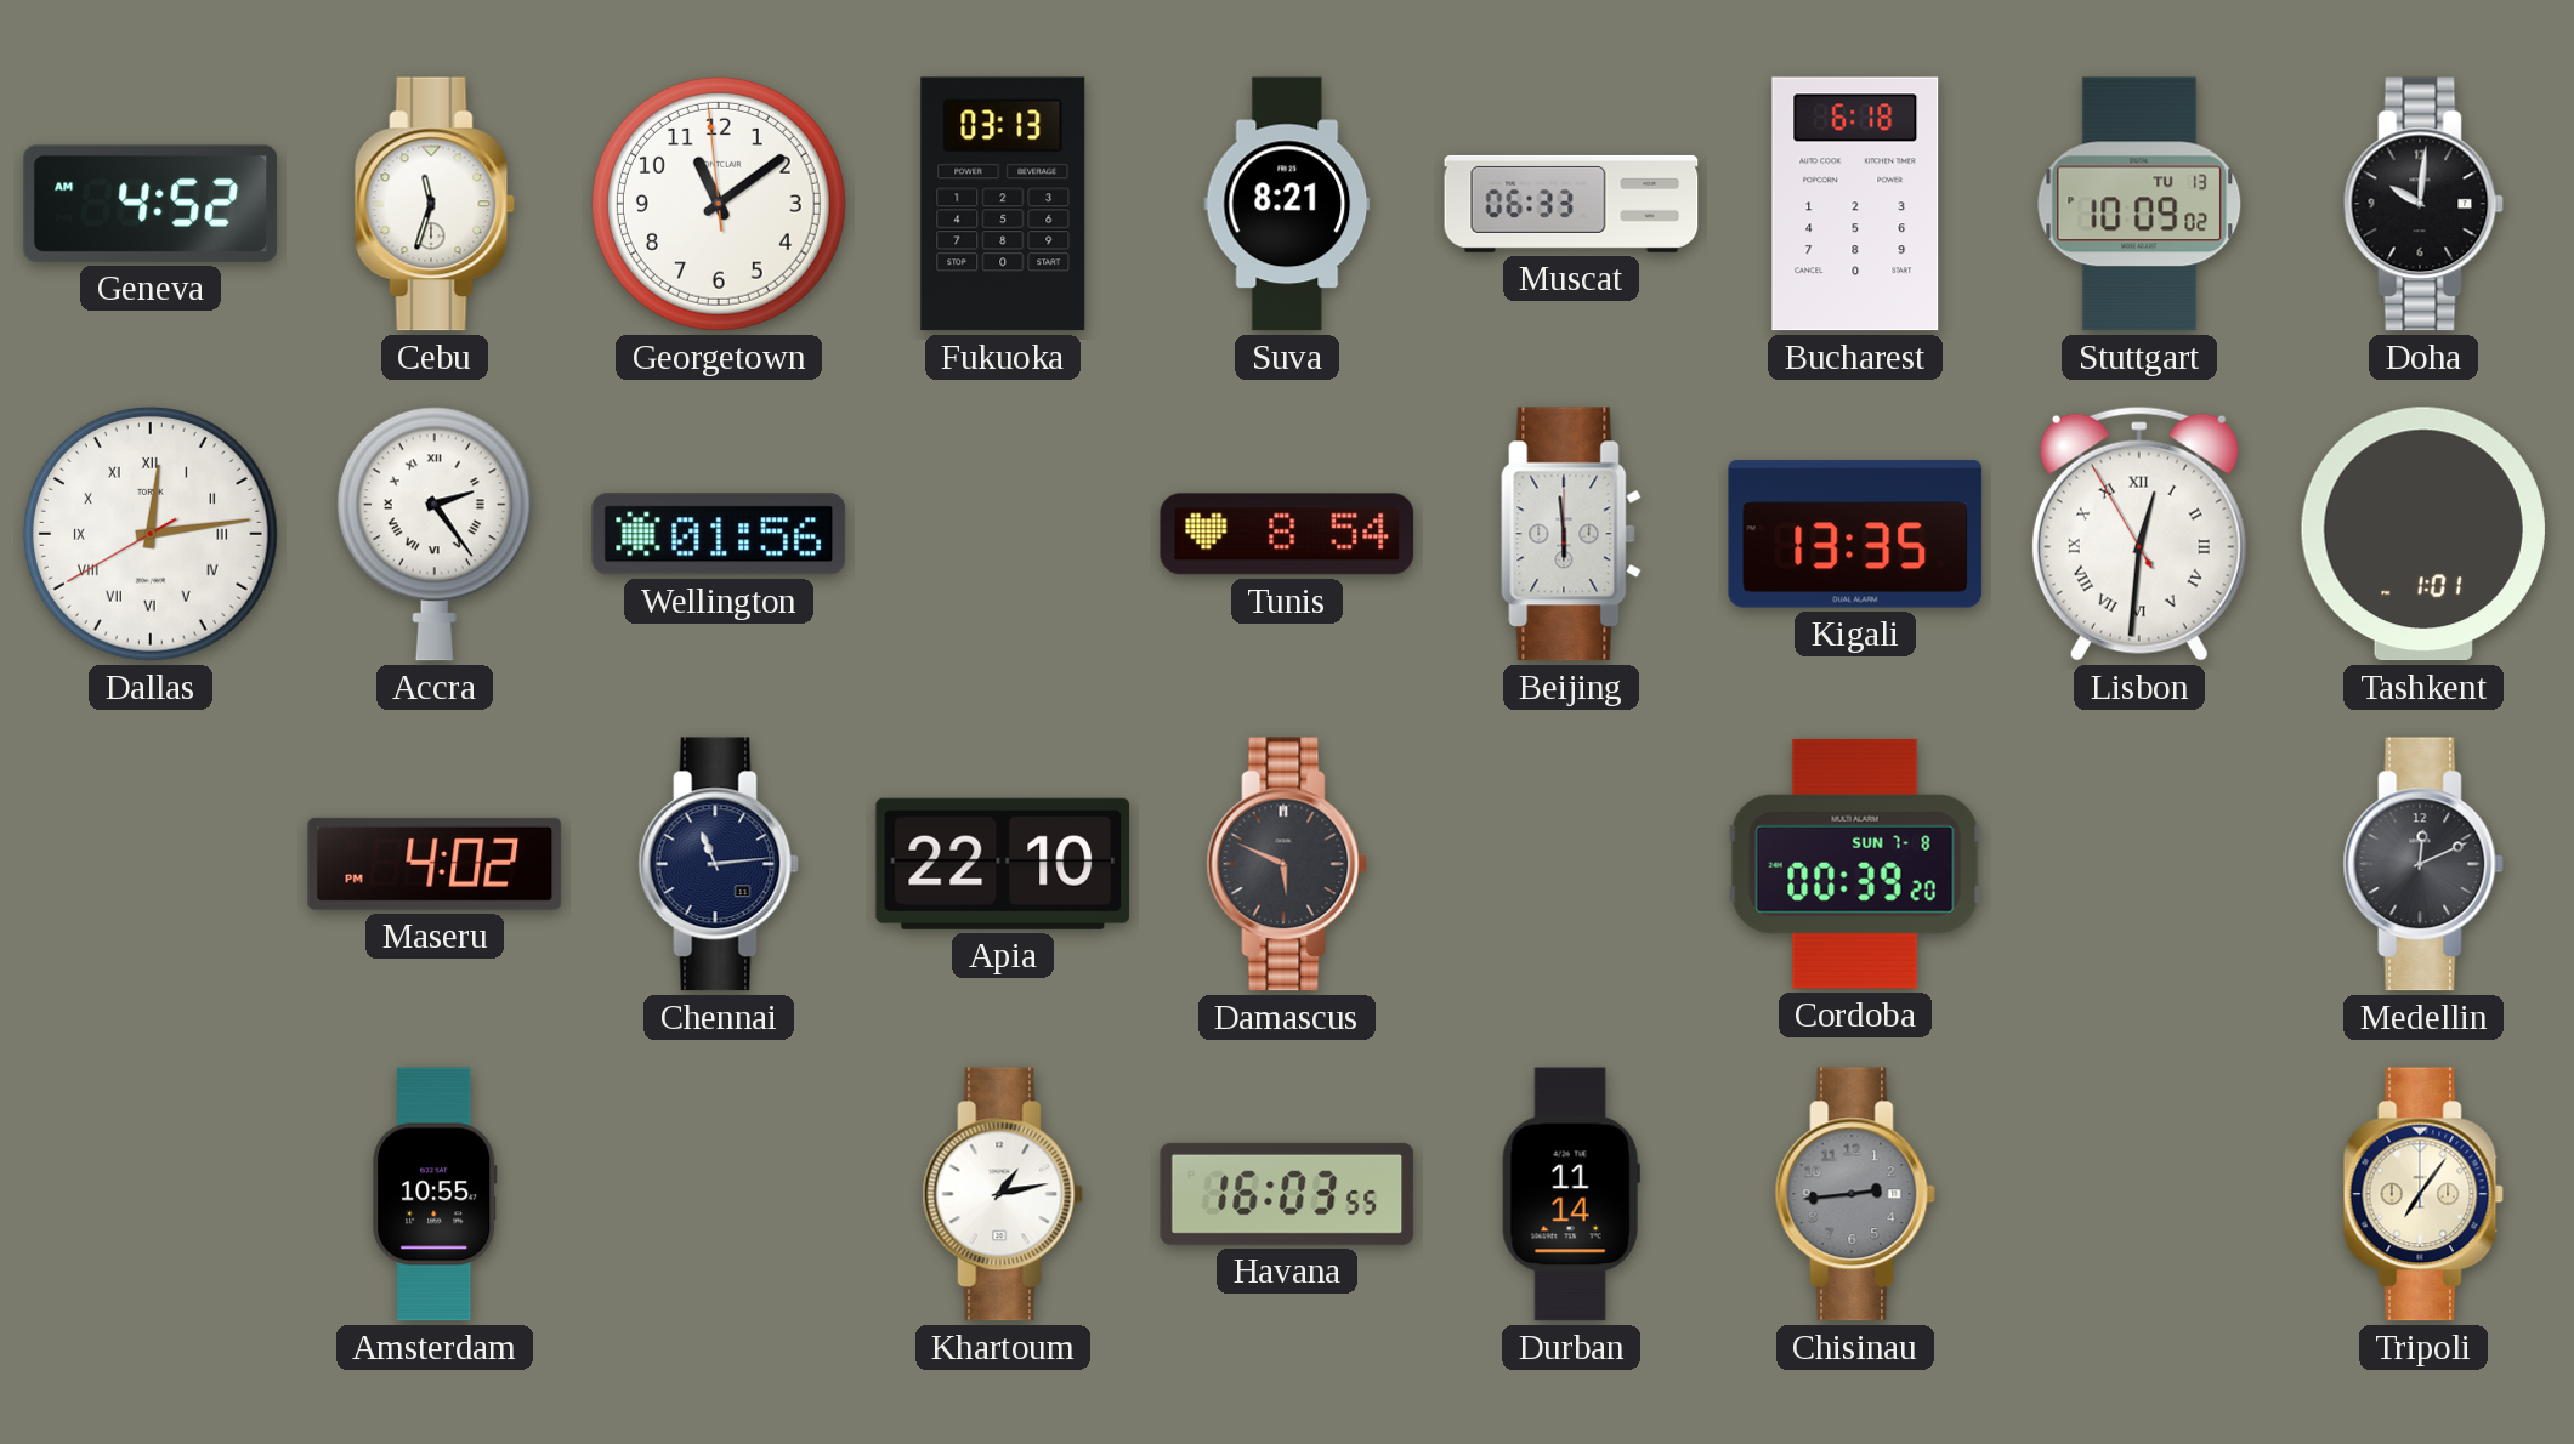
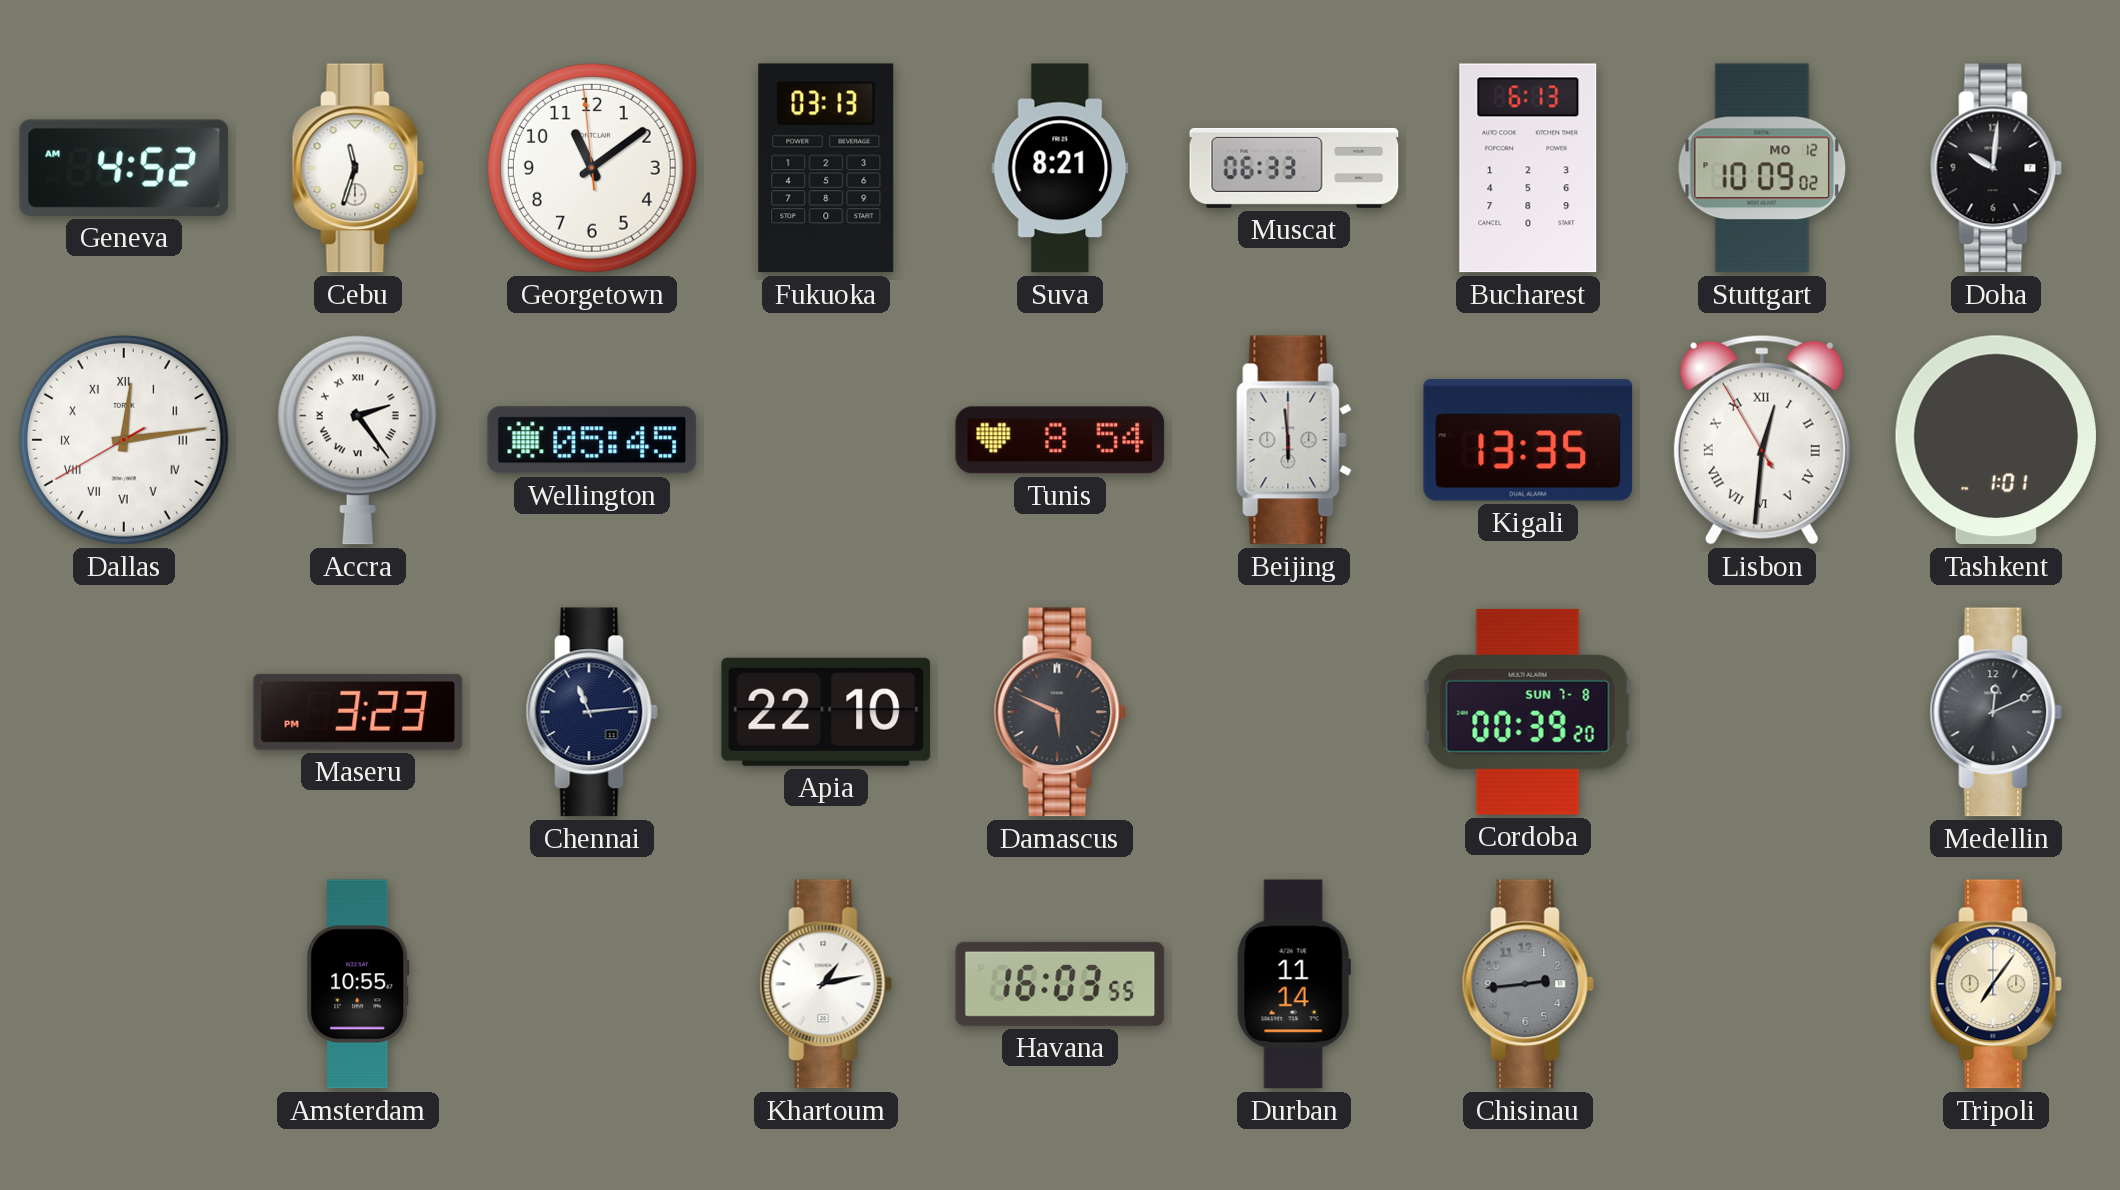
Bucharest: 6:18 -> 6:13 (1528, 168)
Stuttgart date: TU 13 -> MO 12 (1762, 168)
Wellington: 01:56 -> 05:45 (592, 440)
Maseru: 4:02 -> 3:23 (358, 712)
